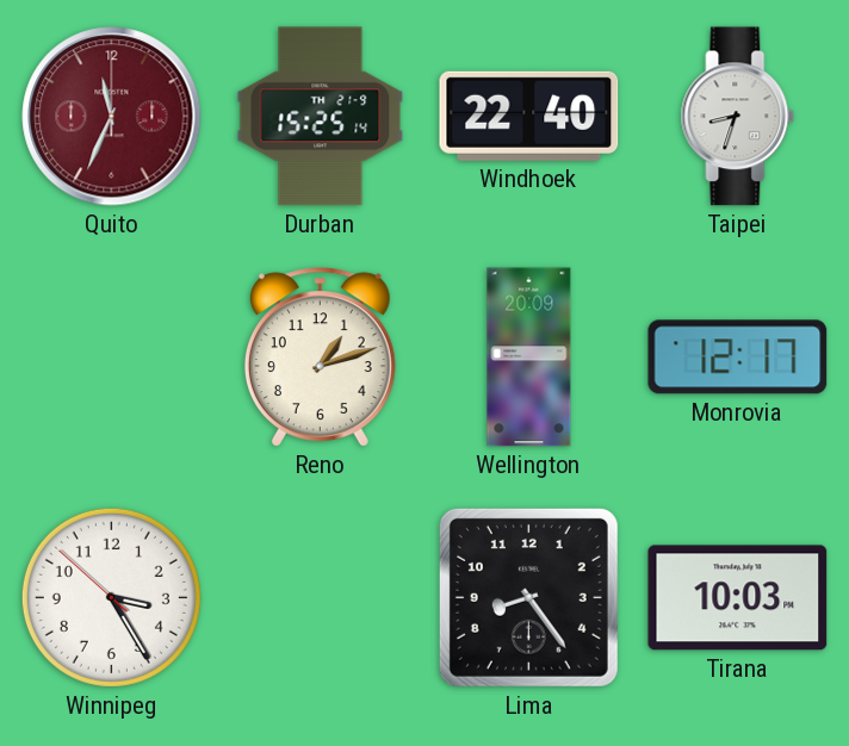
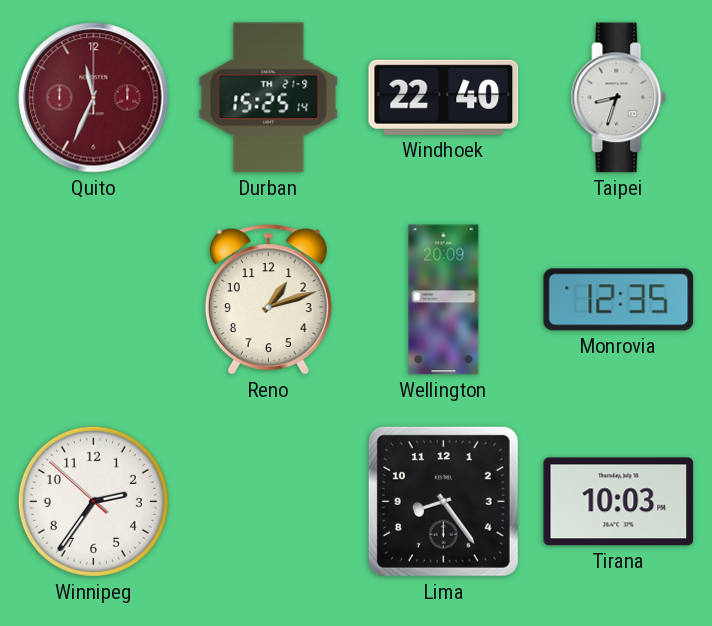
Monrovia: 12:17 -> 12:35 (619, 300)
Winnipeg: 3:24 -> 2:35 (93, 501)
